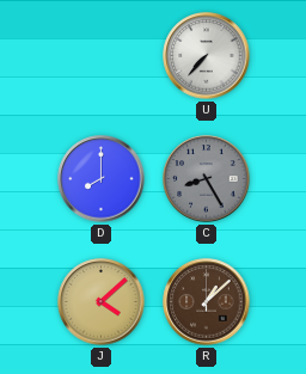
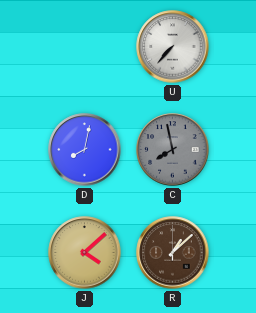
D: 8:00 -> 8:02 (85, 150)
C: 8:25 -> 7:58 (173, 150)
